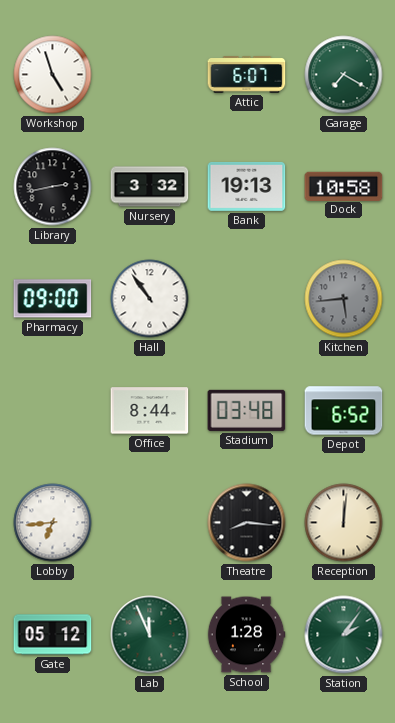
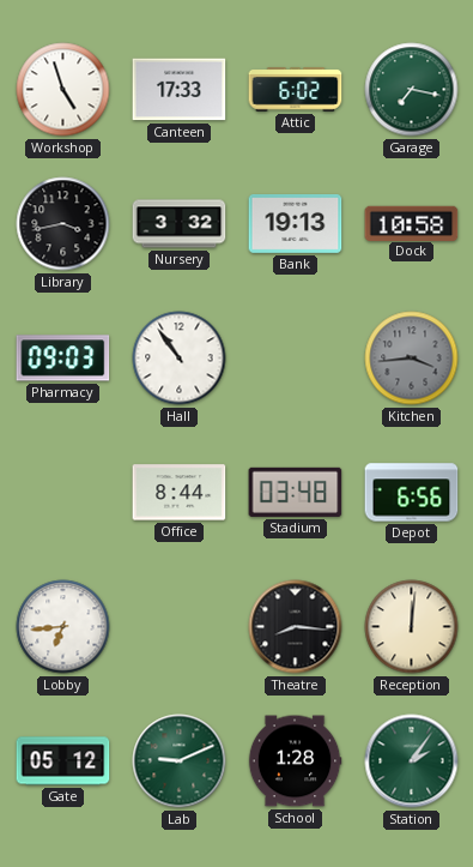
Canteen: none -> 17:33 (180, 90)
Attic: 6:07 -> 6:02 (296, 90)
Garage: 7:20 -> 7:17 (412, 90)
Library: 2:43 -> 3:43 (63, 224)
Pharmacy: 09:00 -> 09:03 (63, 359)
Kitchen: 5:44 -> 3:44 (412, 359)
Depot: 6:52 -> 6:56 (412, 493)
Lab: 11:56 -> 9:11 (180, 761)
